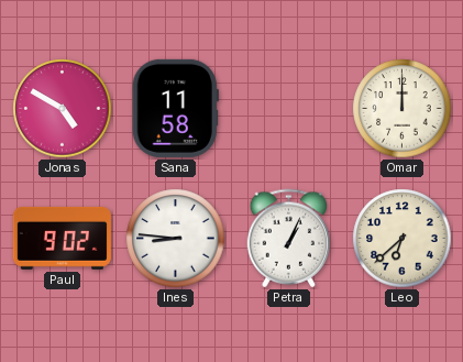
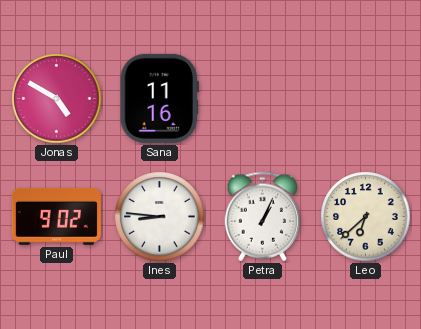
Sana: 11:58 -> 11:16 (159, 98)
Omar: 12:00 -> none (403, 109)
